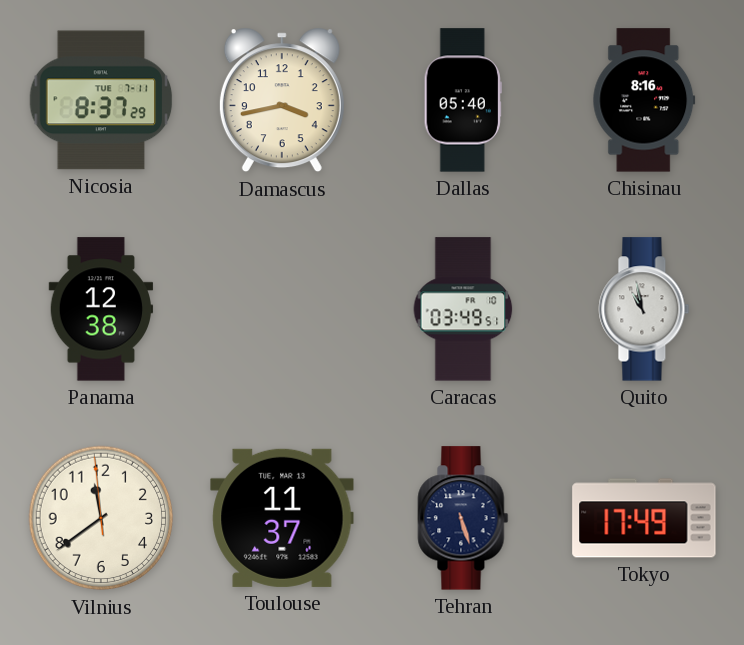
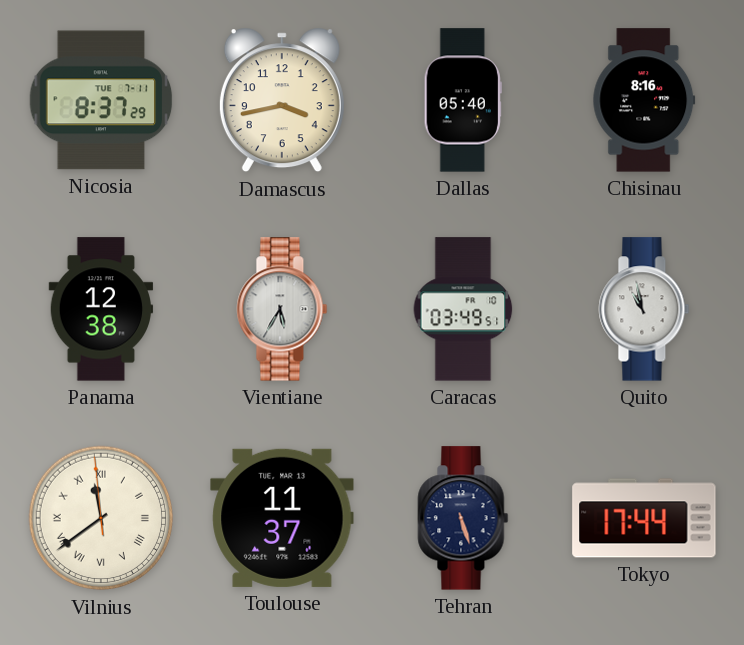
Vientiane: none -> 5:35 (282, 309)
Vilnius numerals: Arabic -> Roman (101, 518)
Tokyo: 17:49 -> 17:44 (644, 518)
